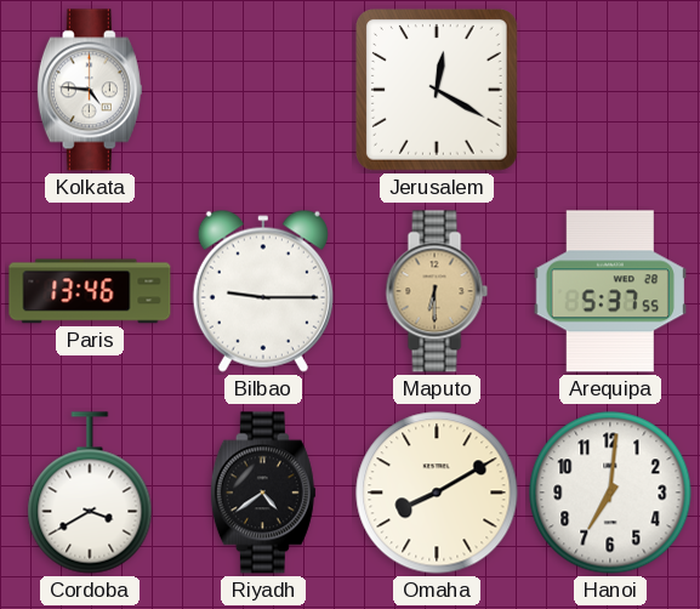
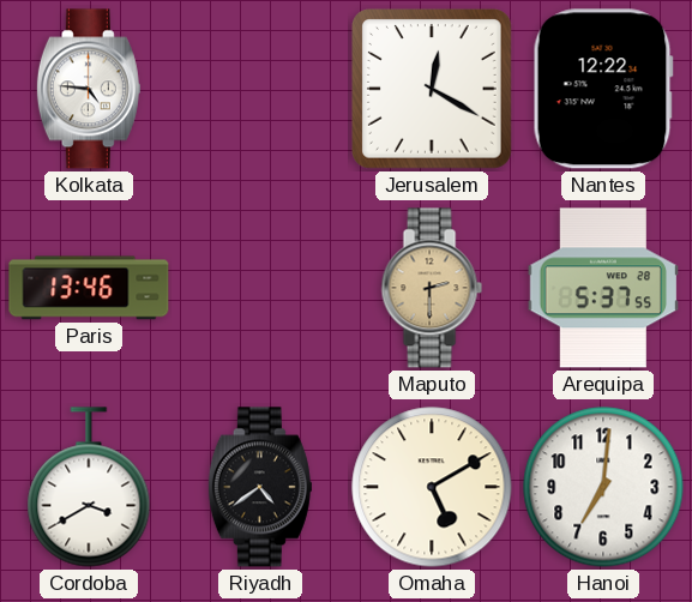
Nantes: none -> 12:22 (603, 89)
Bilbao: 9:15 -> none (263, 291)
Maputo: 6:30 -> 2:30 (432, 288)
Omaha: 8:10 -> 5:10 (432, 487)
